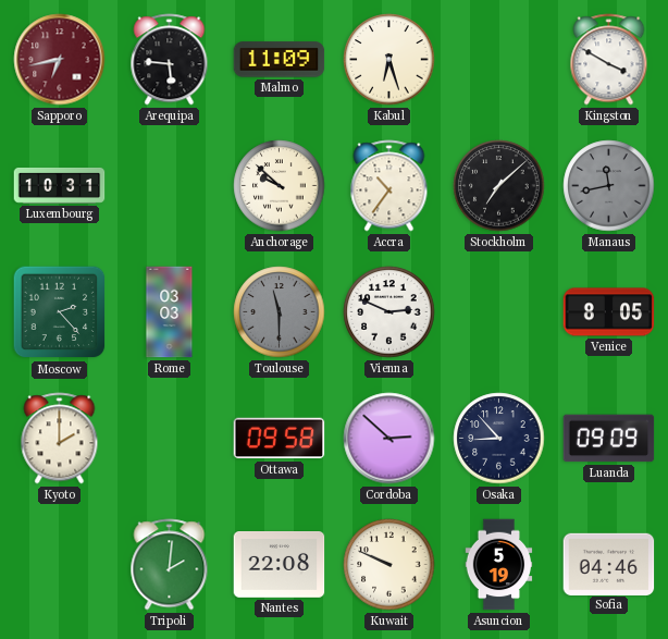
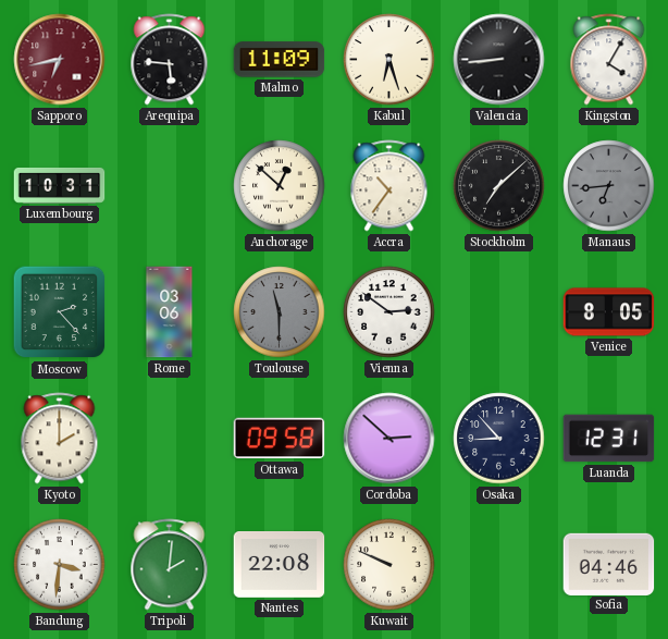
Valencia: none -> 8:44 (499, 60)
Kingston: 3:50 -> 4:05 (609, 60)
Anchorage: 9:52 -> 12:52 (280, 186)
Manaus: 11:43 -> 6:44 (609, 186)
Rome: 03:03 -> 03:06 (170, 312)
Vienna: 2:49 -> 2:51 (389, 312)
Luanda: 09:09 -> 12:31 (609, 439)
Bandung: none -> 3:31 (60, 565)
Asuncion: 5:19 -> none (499, 565)
